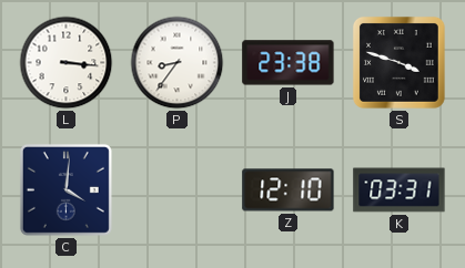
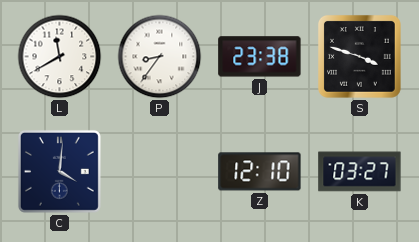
L: 3:16 -> 11:40 (60, 57)
K: 03:31 -> 03:27 (360, 172)
